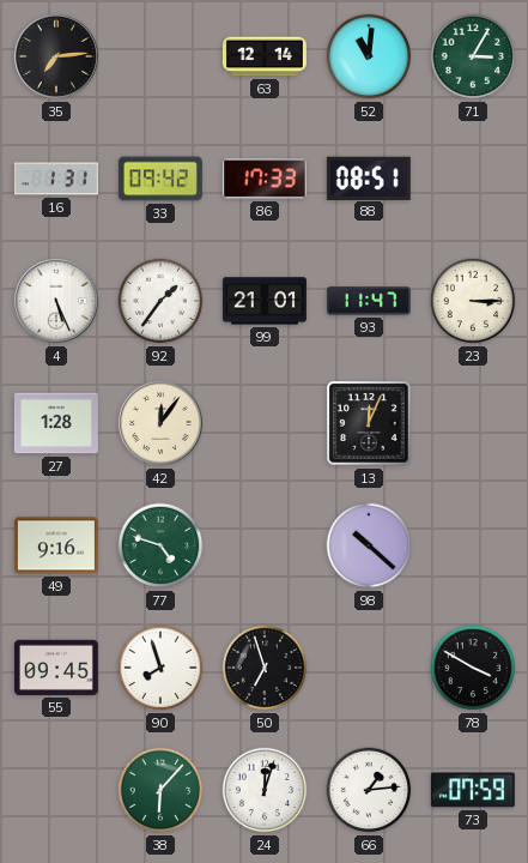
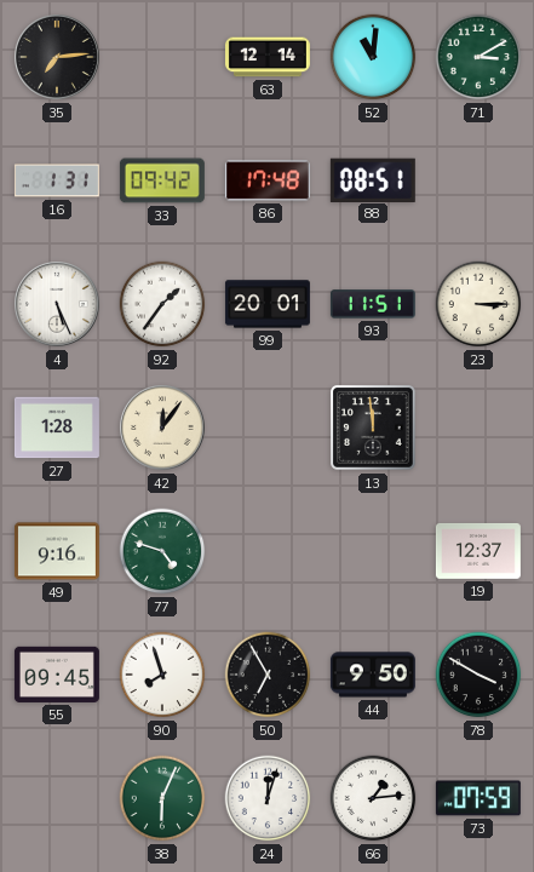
71: 3:05 -> 3:10 (478, 57)
86: 17:33 -> 17:48 (268, 180)
99: 21:01 -> 20:01 (268, 304)
93: 11:47 -> 11:51 (373, 304)
13: 12:04 -> 11:59 (374, 429)
98: 10:22 -> none (369, 545)
19: none -> 12:37 (478, 551)
50: 6:57 -> 6:55 (268, 675)
44: none -> 9:50 (373, 675)
38: 6:07 -> 6:04 (162, 798)
